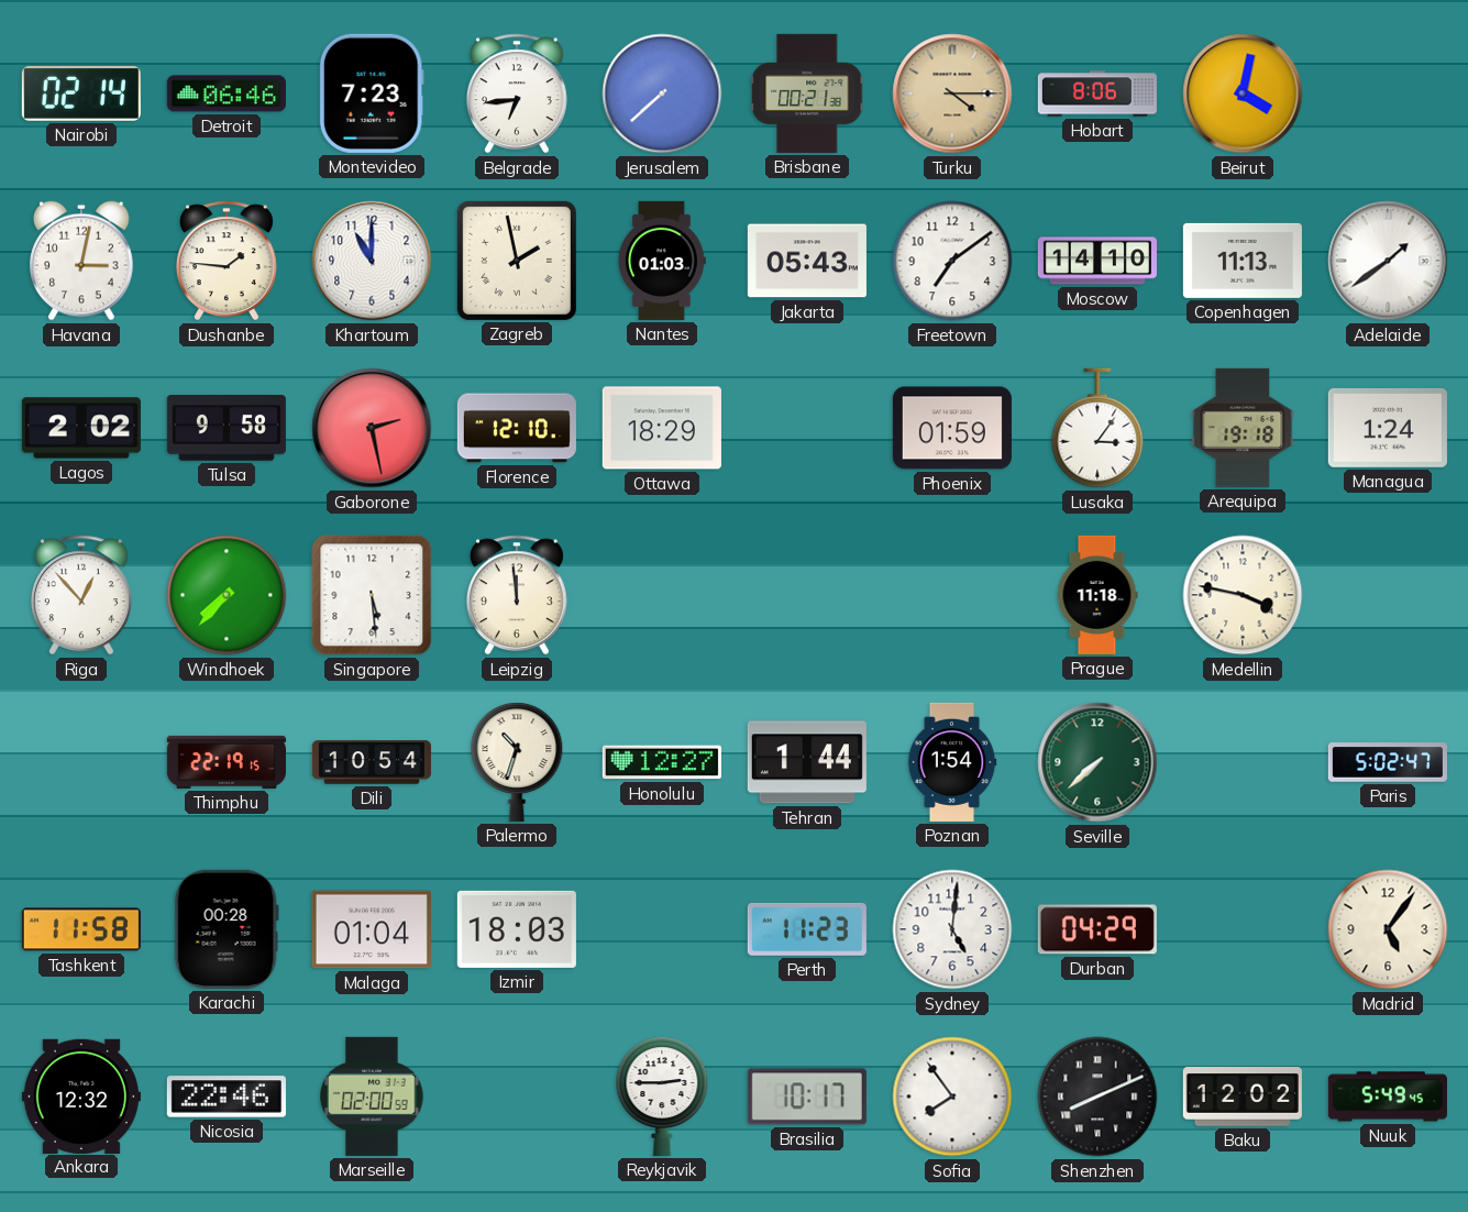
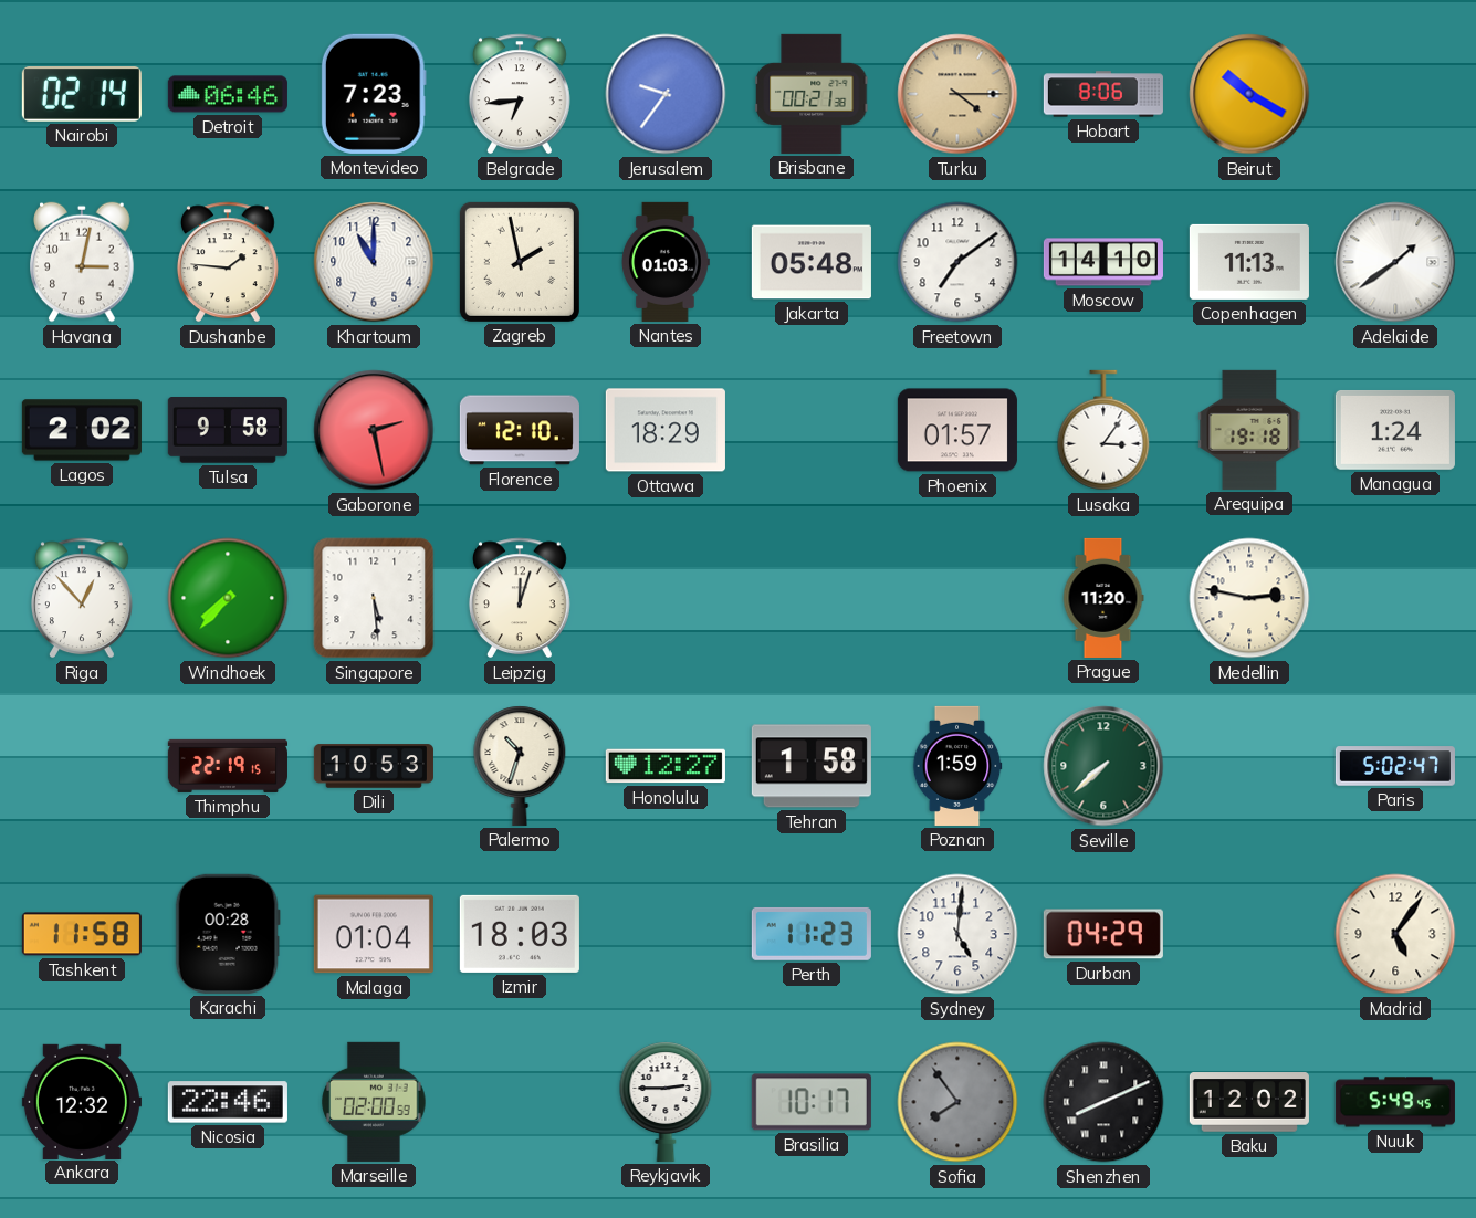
Jerusalem: 7:38 -> 9:36 (666, 94)
Beirut: 4:02 -> 10:20 (1249, 94)
Jakarta: 05:43 -> 05:48 (812, 262)
Phoenix: 01:59 -> 01:57 (957, 430)
Leipzig: 11:59 -> 12:03 (520, 598)
Prague: 11:18 -> 11:20 (1103, 598)
Medellin: 3:47 -> 2:47 (1249, 598)
Dili: 10:54 -> 10:53 (374, 766)
Tehran: 1:44 -> 1:58 (812, 766)
Poznan: 1:54 -> 1:59 (957, 766)
Sofia dial: white -> grey (957, 1102)
